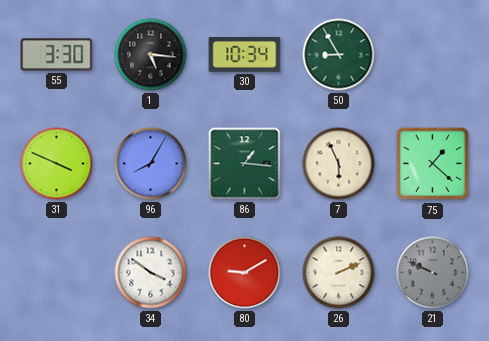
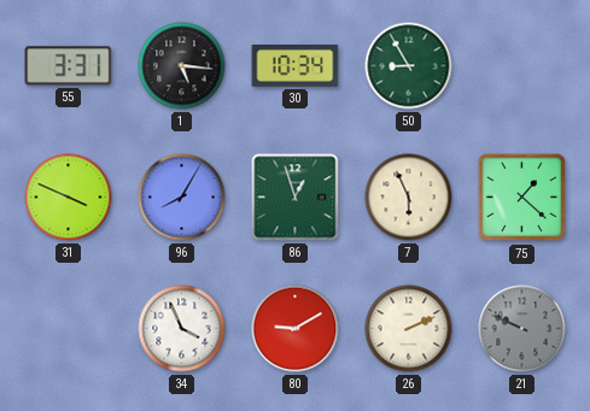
55: 3:30 -> 3:31 (69, 66)
86: 1:16 -> 12:57 (296, 198)
34: 3:51 -> 3:56 (182, 329)
